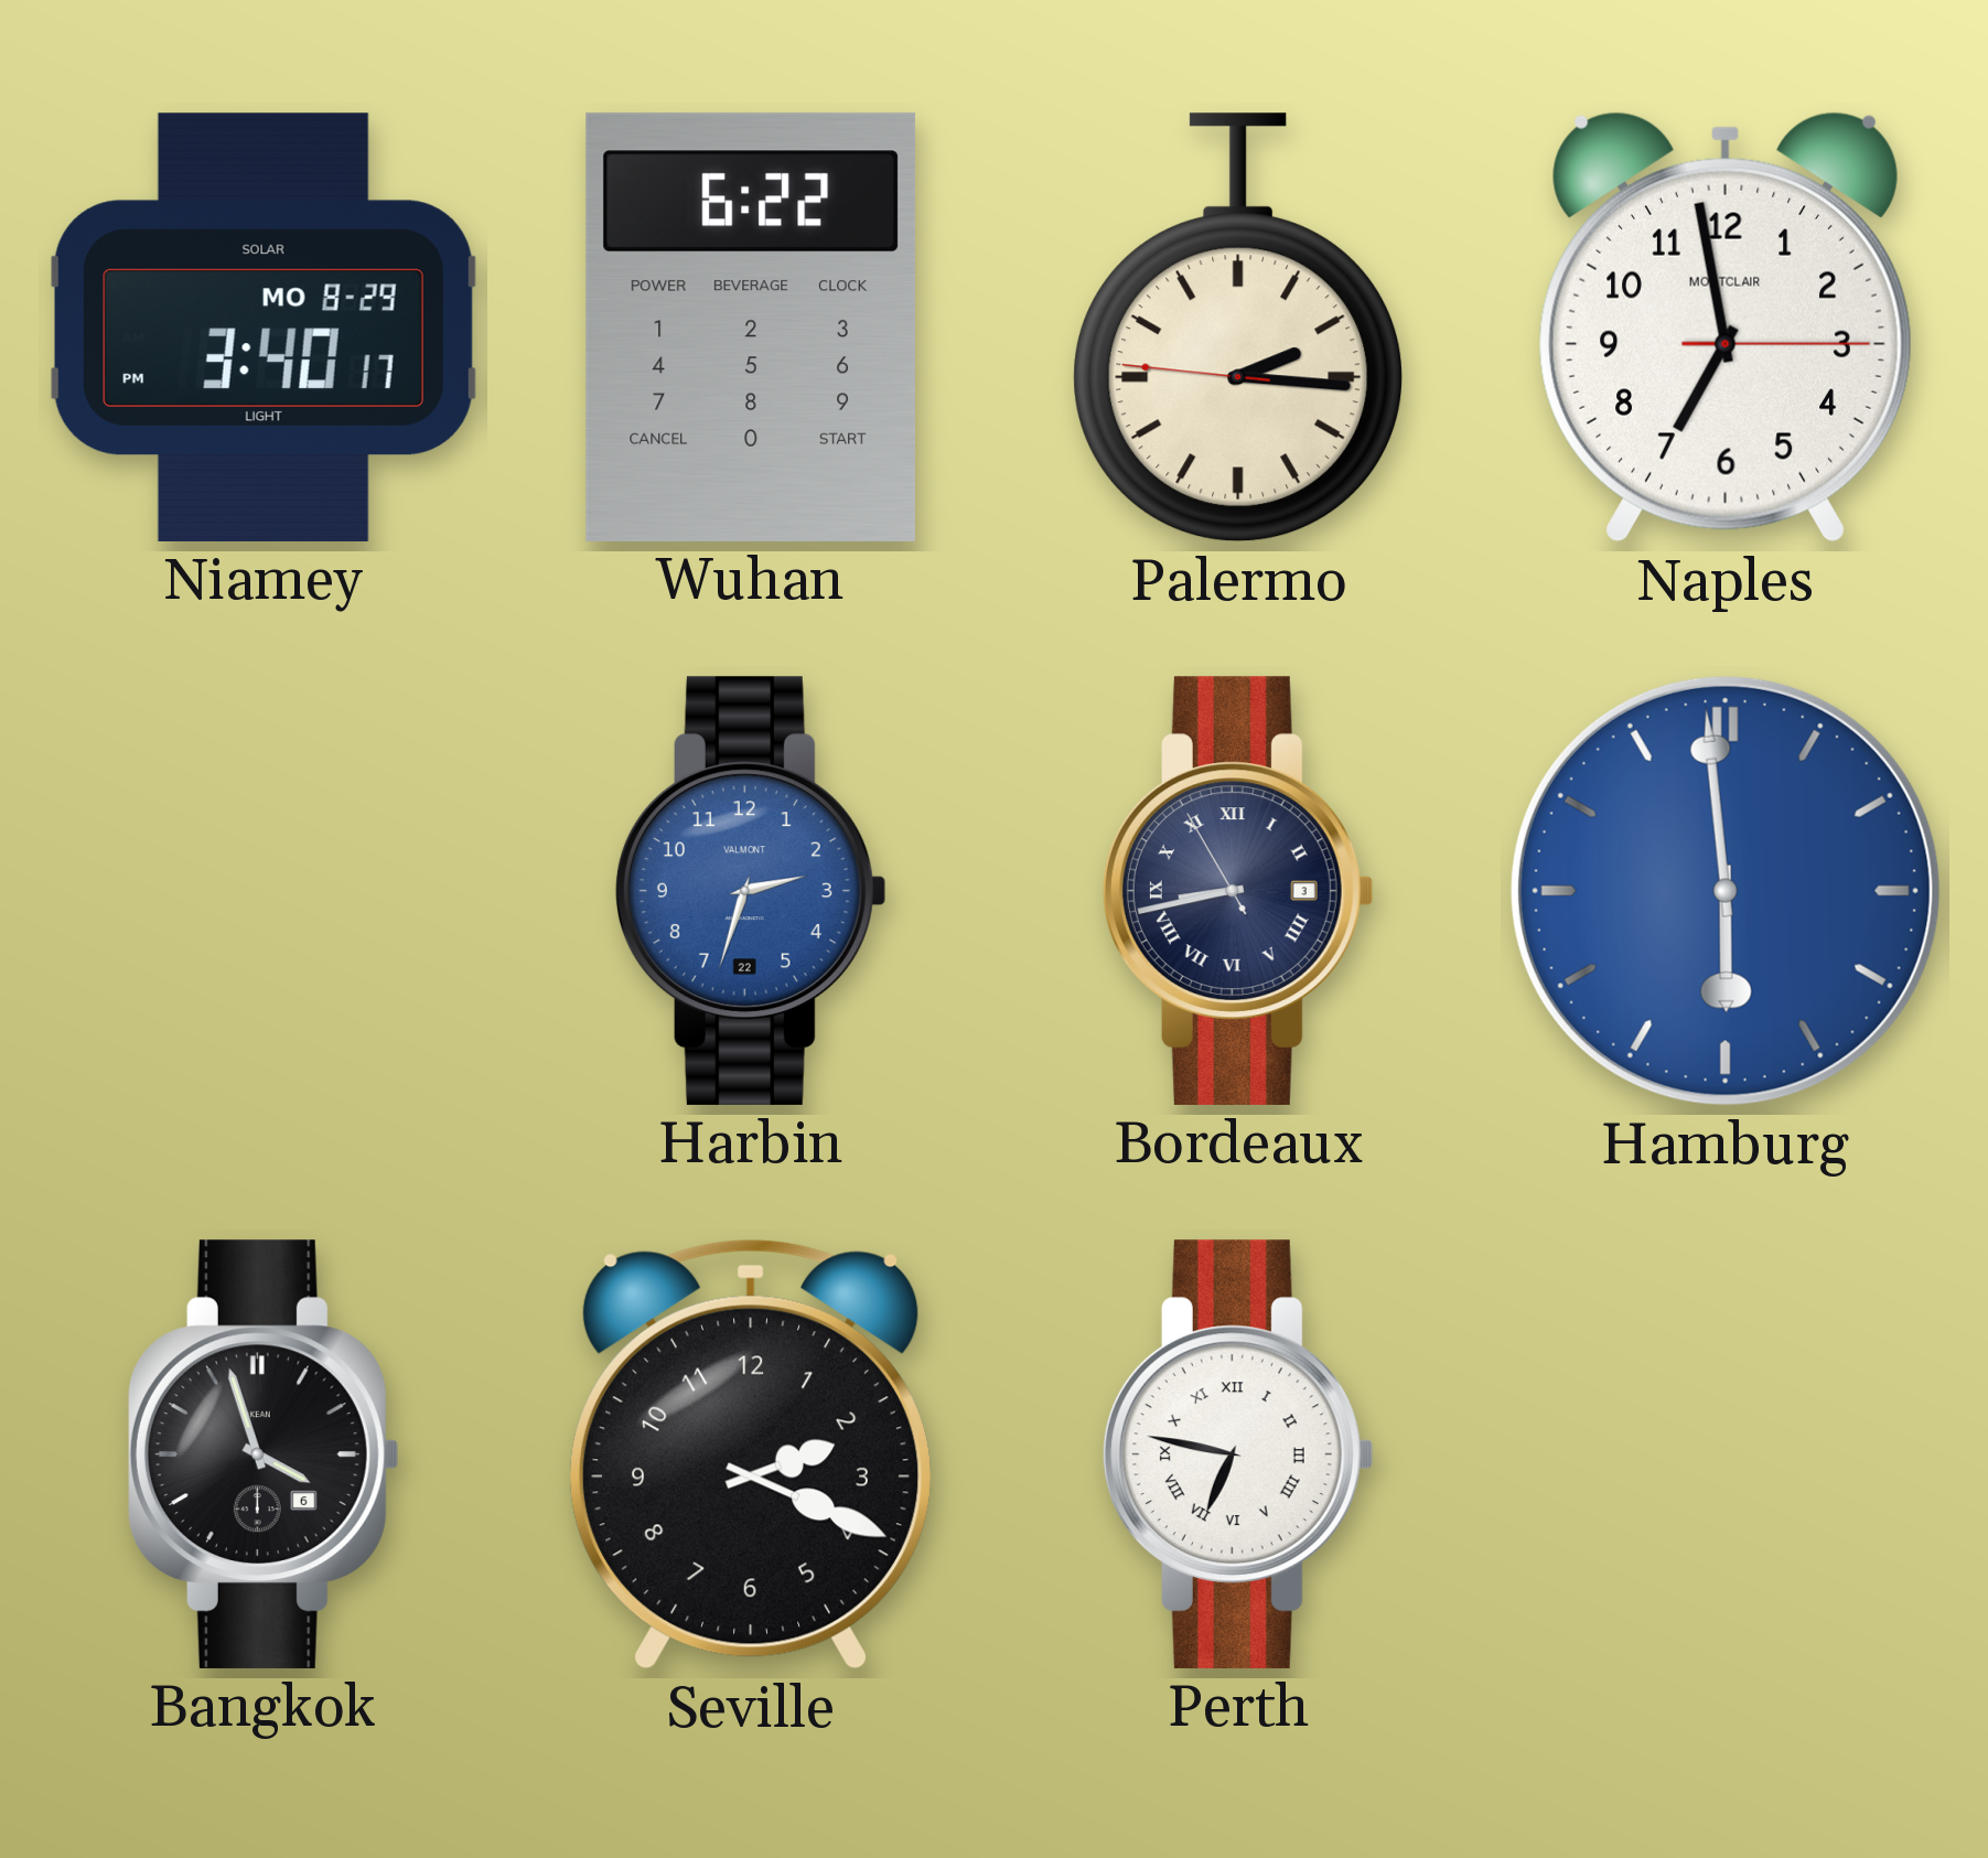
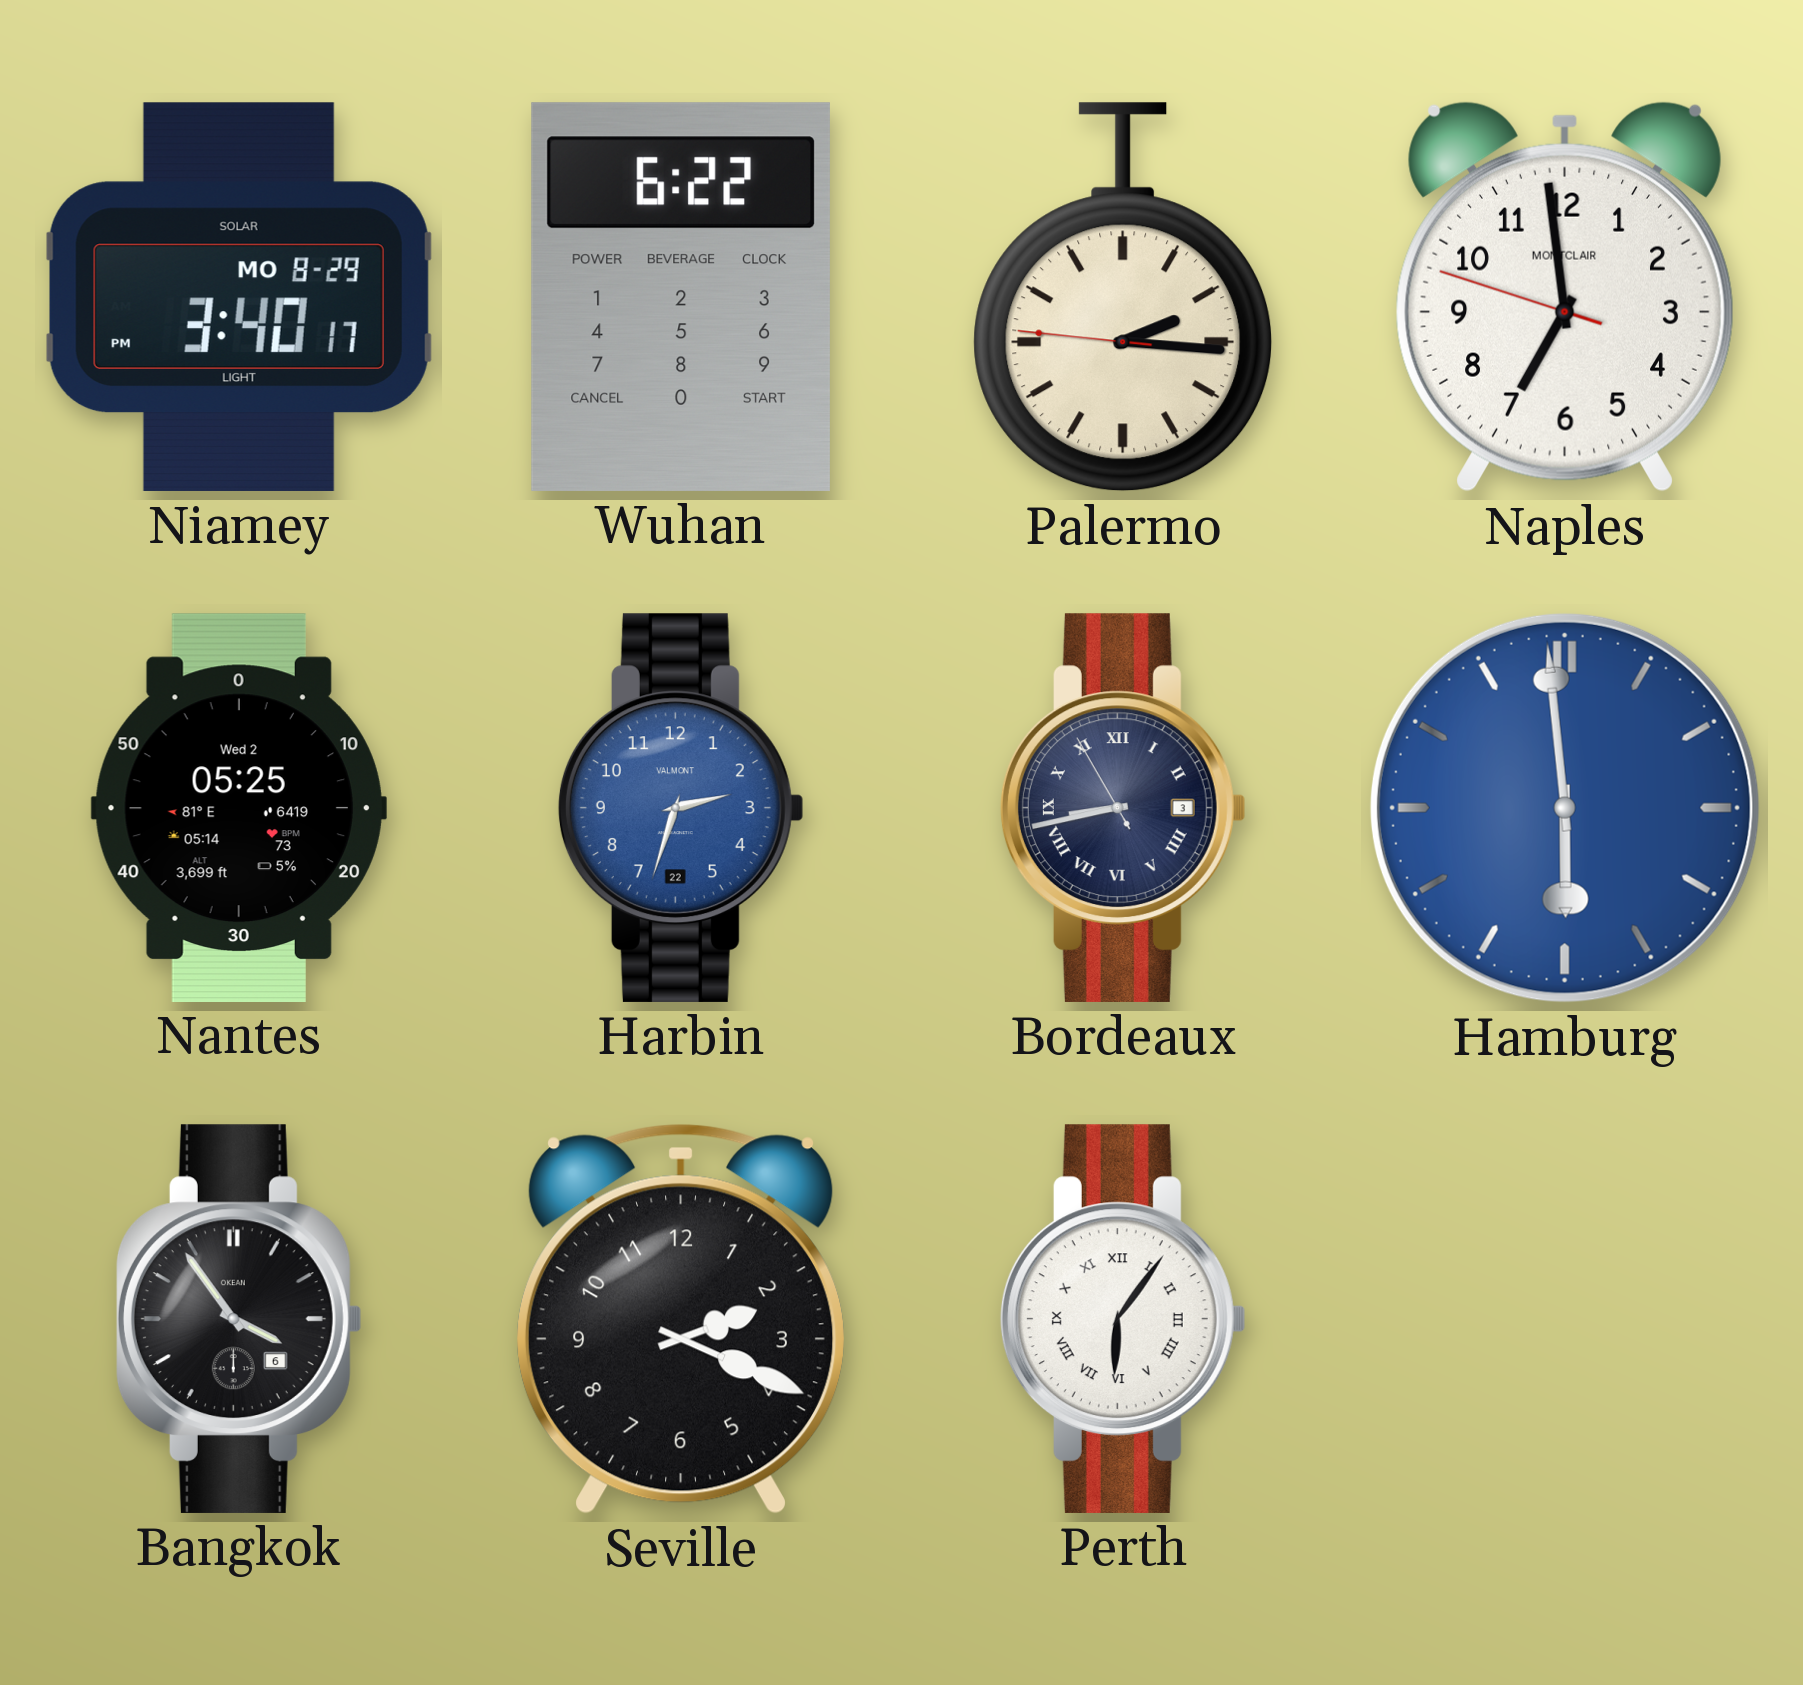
Naples: 6:58:15 -> 6:58:48 (1565, 297)
Nantes: none -> 05:25 (239, 807)
Bangkok: 3:57 -> 3:54 (239, 1319)
Perth: 6:47 -> 6:06 (1123, 1319)
